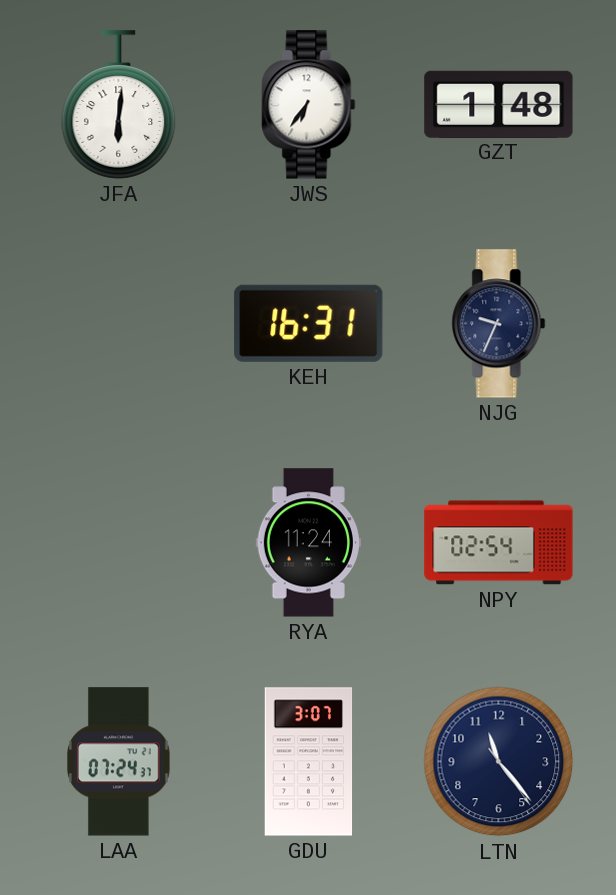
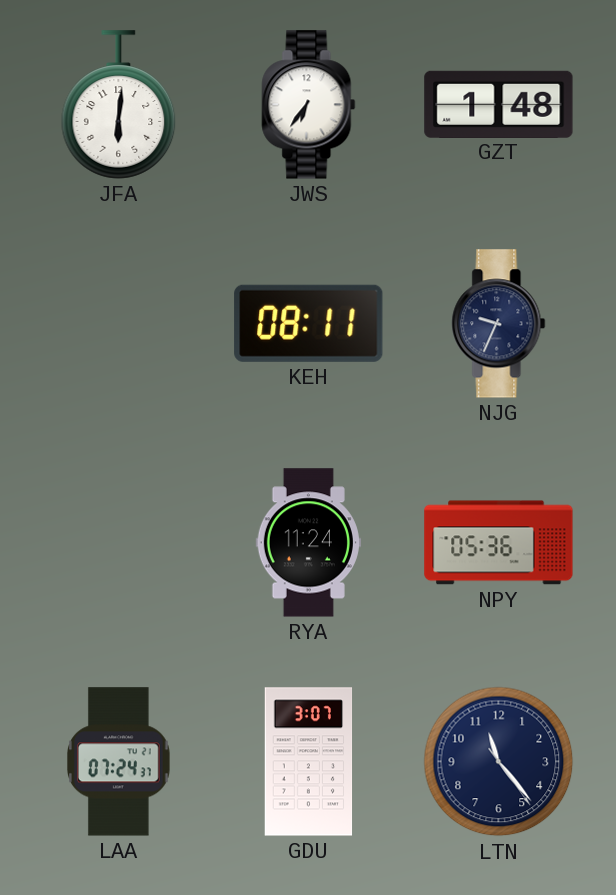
KEH: 16:31 -> 08:11 (309, 323)
NPY: 02:54 -> 05:36 (499, 543)
